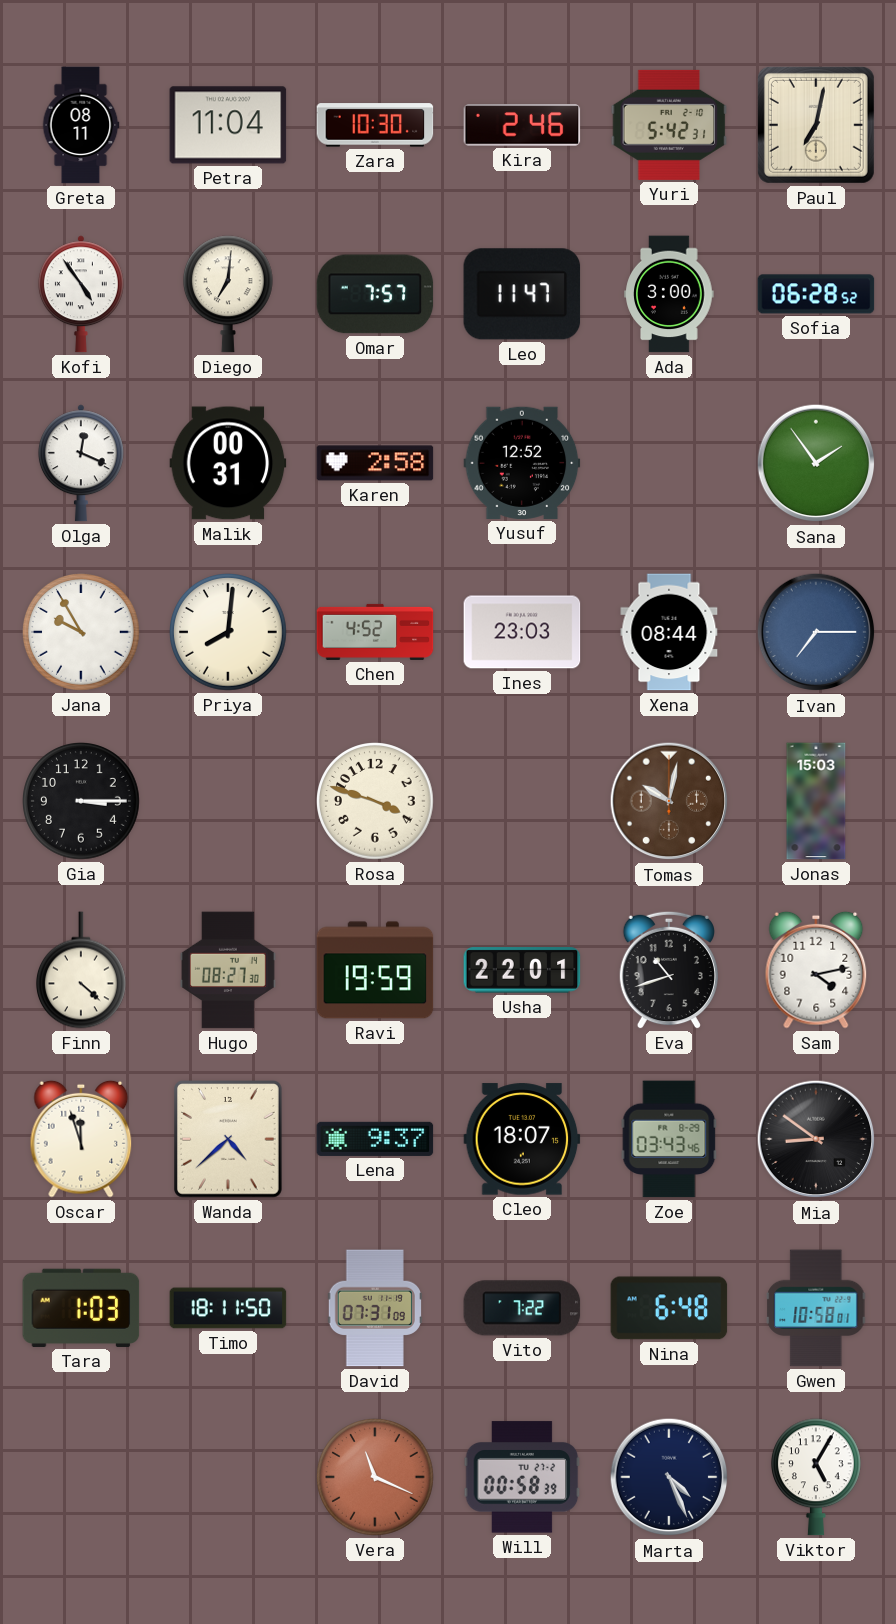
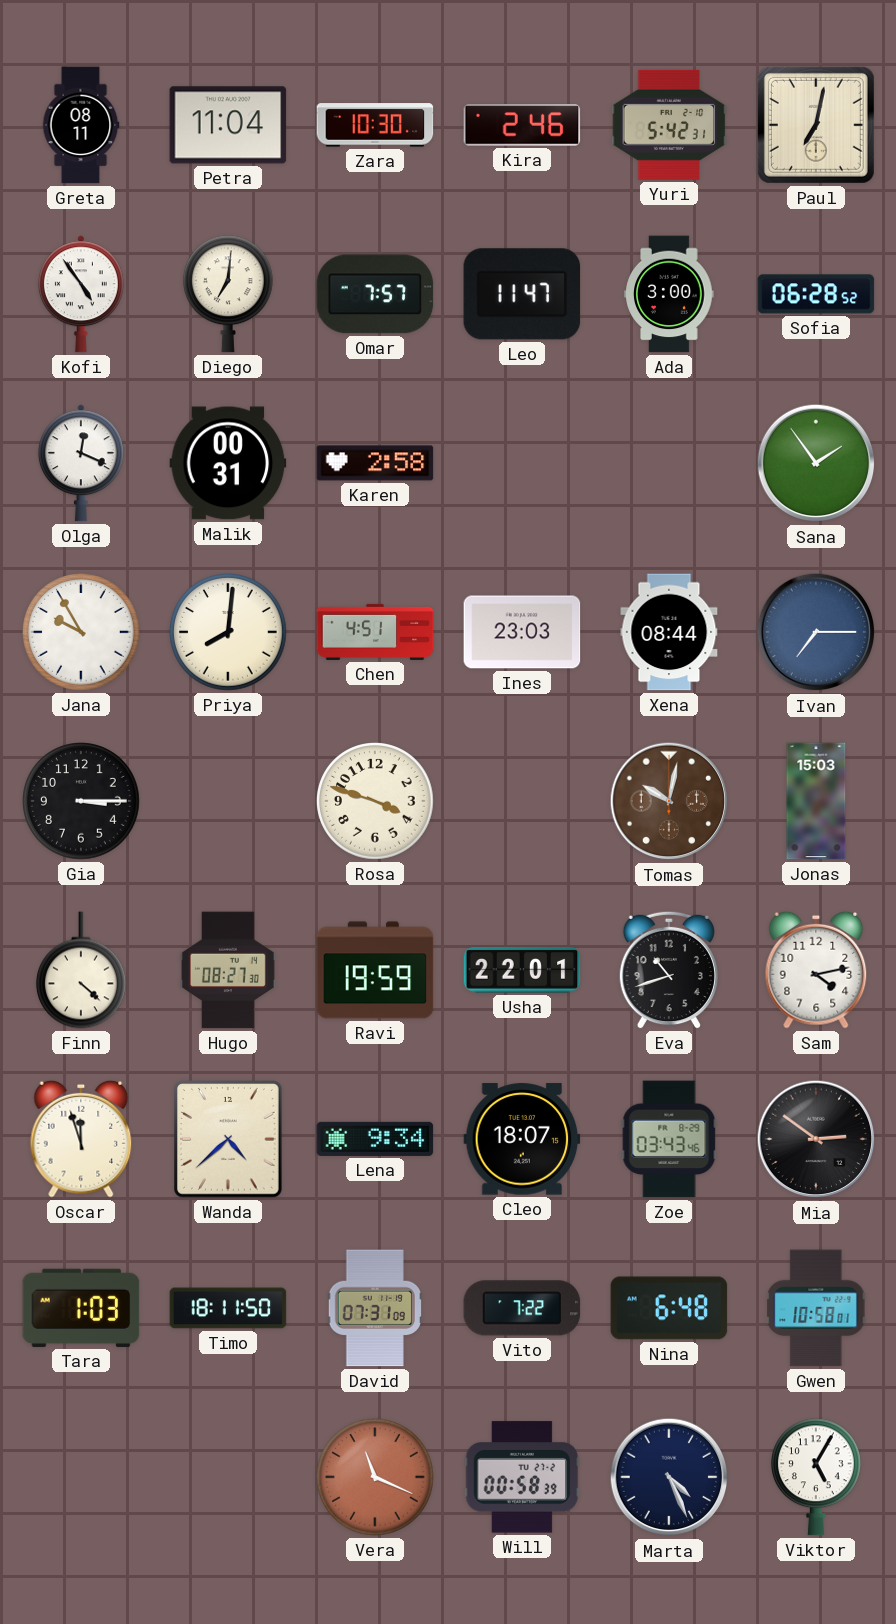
Yusuf: 12:52 -> none (522, 463)
Chen: 4:52 -> 4:51 (375, 632)
Lena: 9:37 -> 9:34 (375, 1139)
Mia: 8:51 -> 2:51 (816, 1139)
